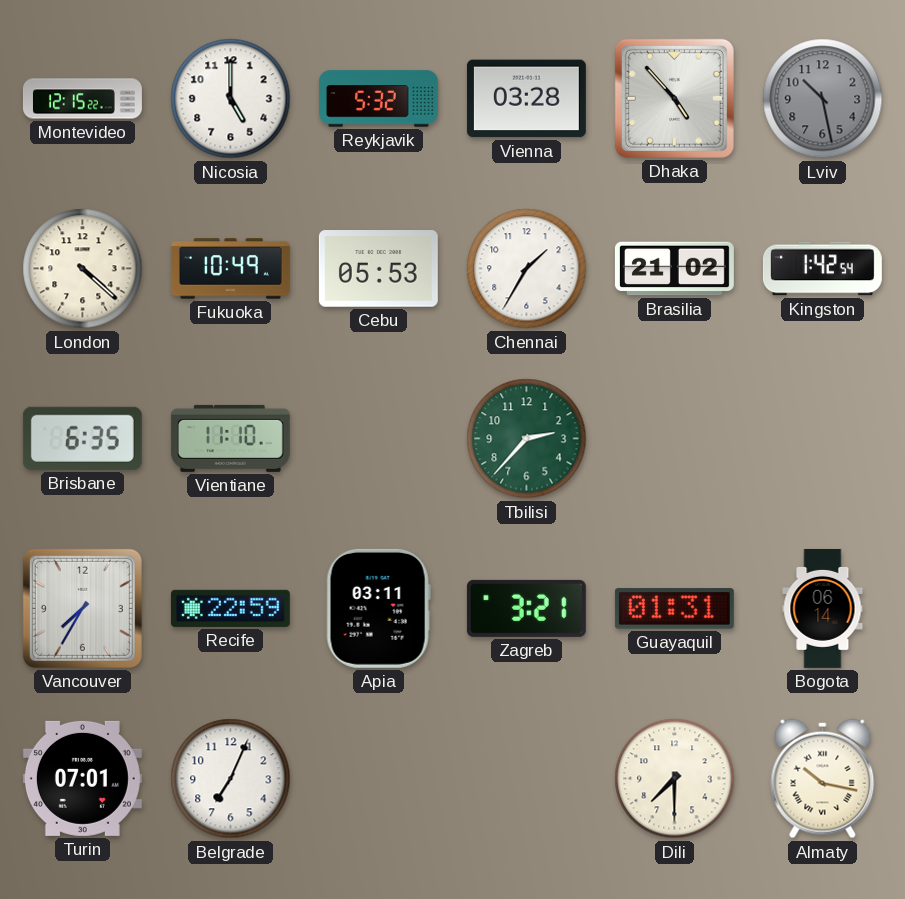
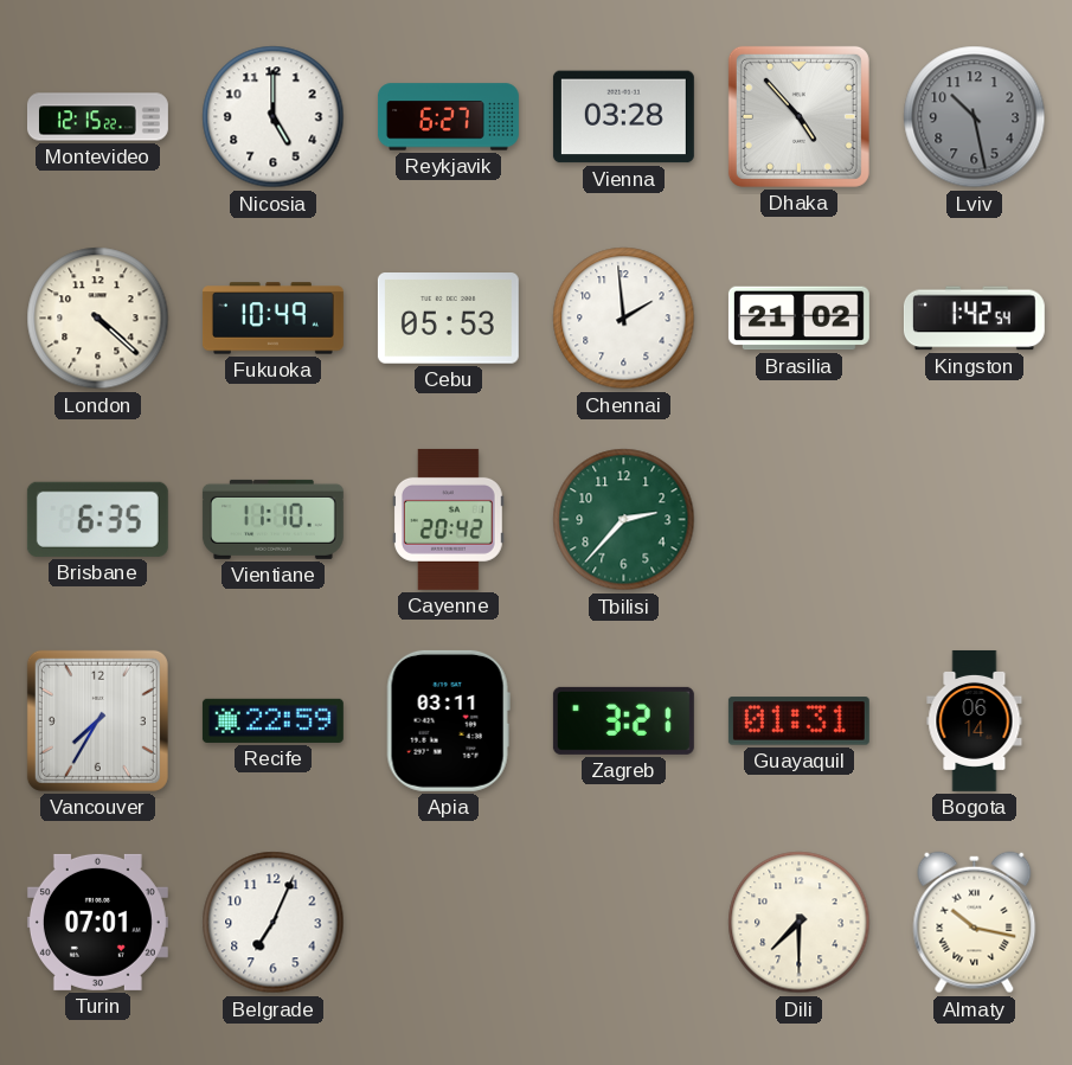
Reykjavik: 5:32 -> 6:27 (448, 117)
Chennai: 1:35 -> 1:59 (624, 319)
Cayenne: none -> 20:42 (448, 519)
